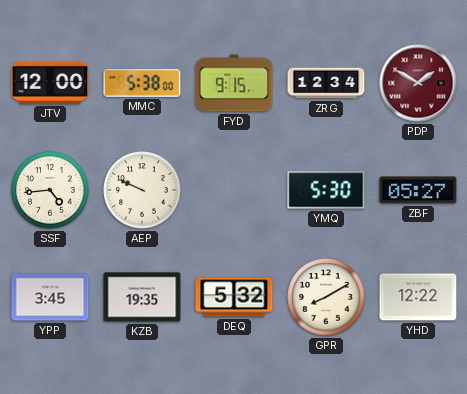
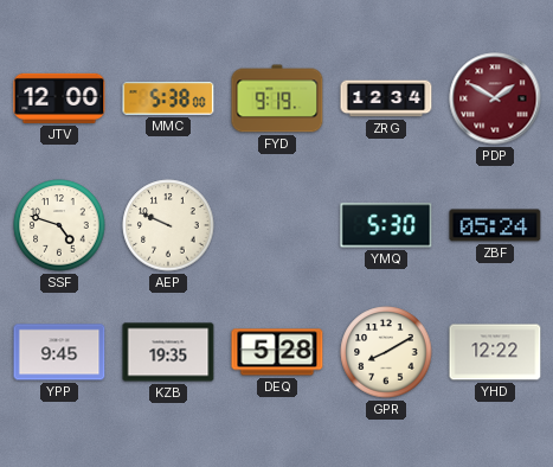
FYD: 9:15 -> 9:19 (277, 98)
SSF: 4:44 -> 4:48 (59, 225)
ZBF: 05:27 -> 05:24 (495, 225)
YPP: 3:45 -> 9:45 (59, 352)
DEQ: 5:32 -> 5:28 (277, 352)
